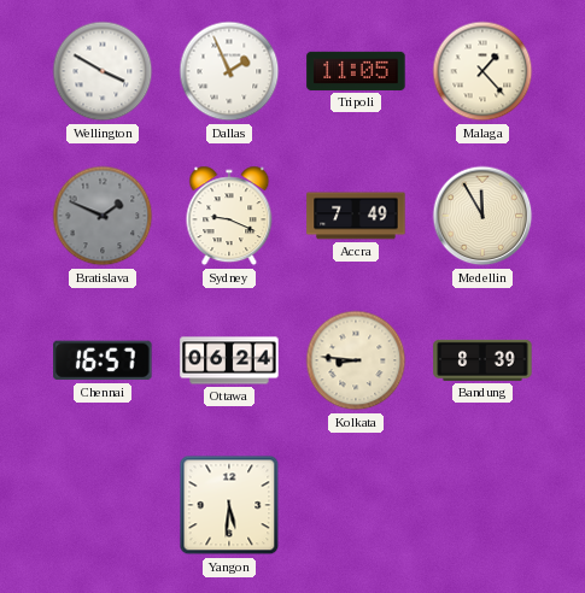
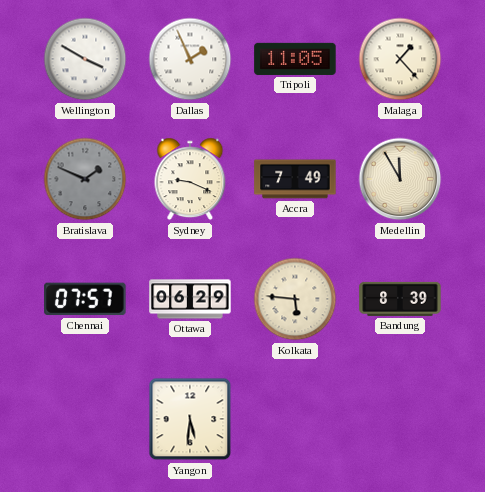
Chennai: 16:57 -> 07:57 (85, 299)
Ottawa: 06:24 -> 06:29 (190, 299)
Kolkata: 8:46 -> 5:46 (295, 299)
